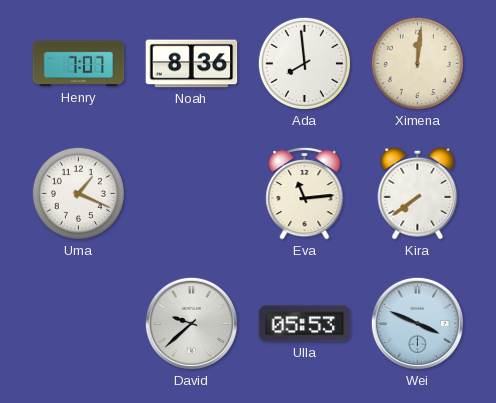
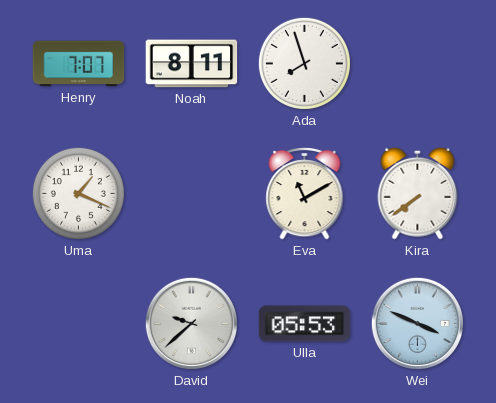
Noah: 8:36 -> 8:11 (192, 64)
Ada: 7:59 -> 7:57 (304, 63)
Ximena: 12:01 -> none (417, 63)
Eva: 11:14 -> 11:10 (305, 193)
